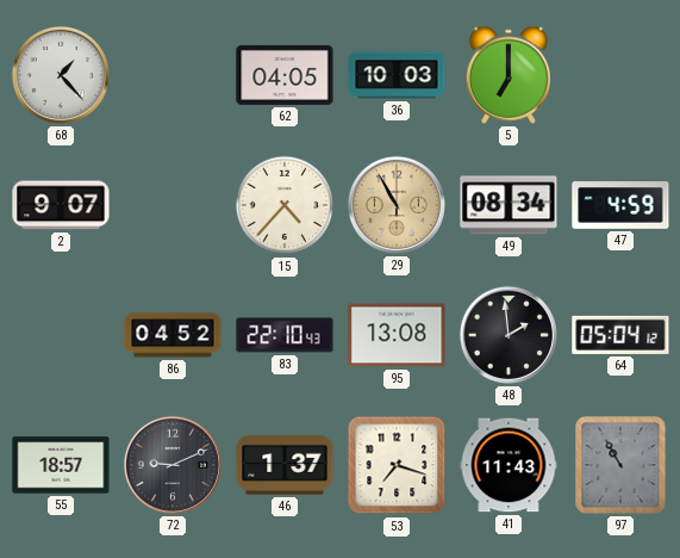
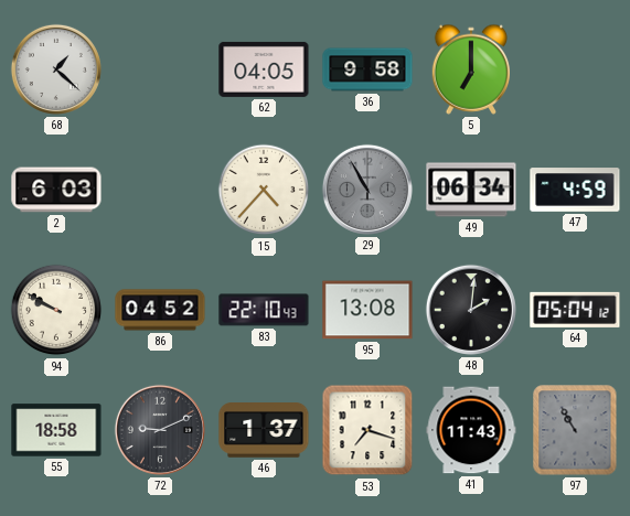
68: 1:23 -> 1:22 (56, 69)
36: 10:03 -> 9:58 (367, 69)
2: 9:07 -> 6:03 (56, 190)
29 dial: champagne -> grey (367, 190)
49: 08:34 -> 06:34 (471, 190)
94: none -> 9:50 (56, 310)
48: 1:59 -> 2:01 (471, 310)
55: 18:57 -> 18:58 (56, 430)
